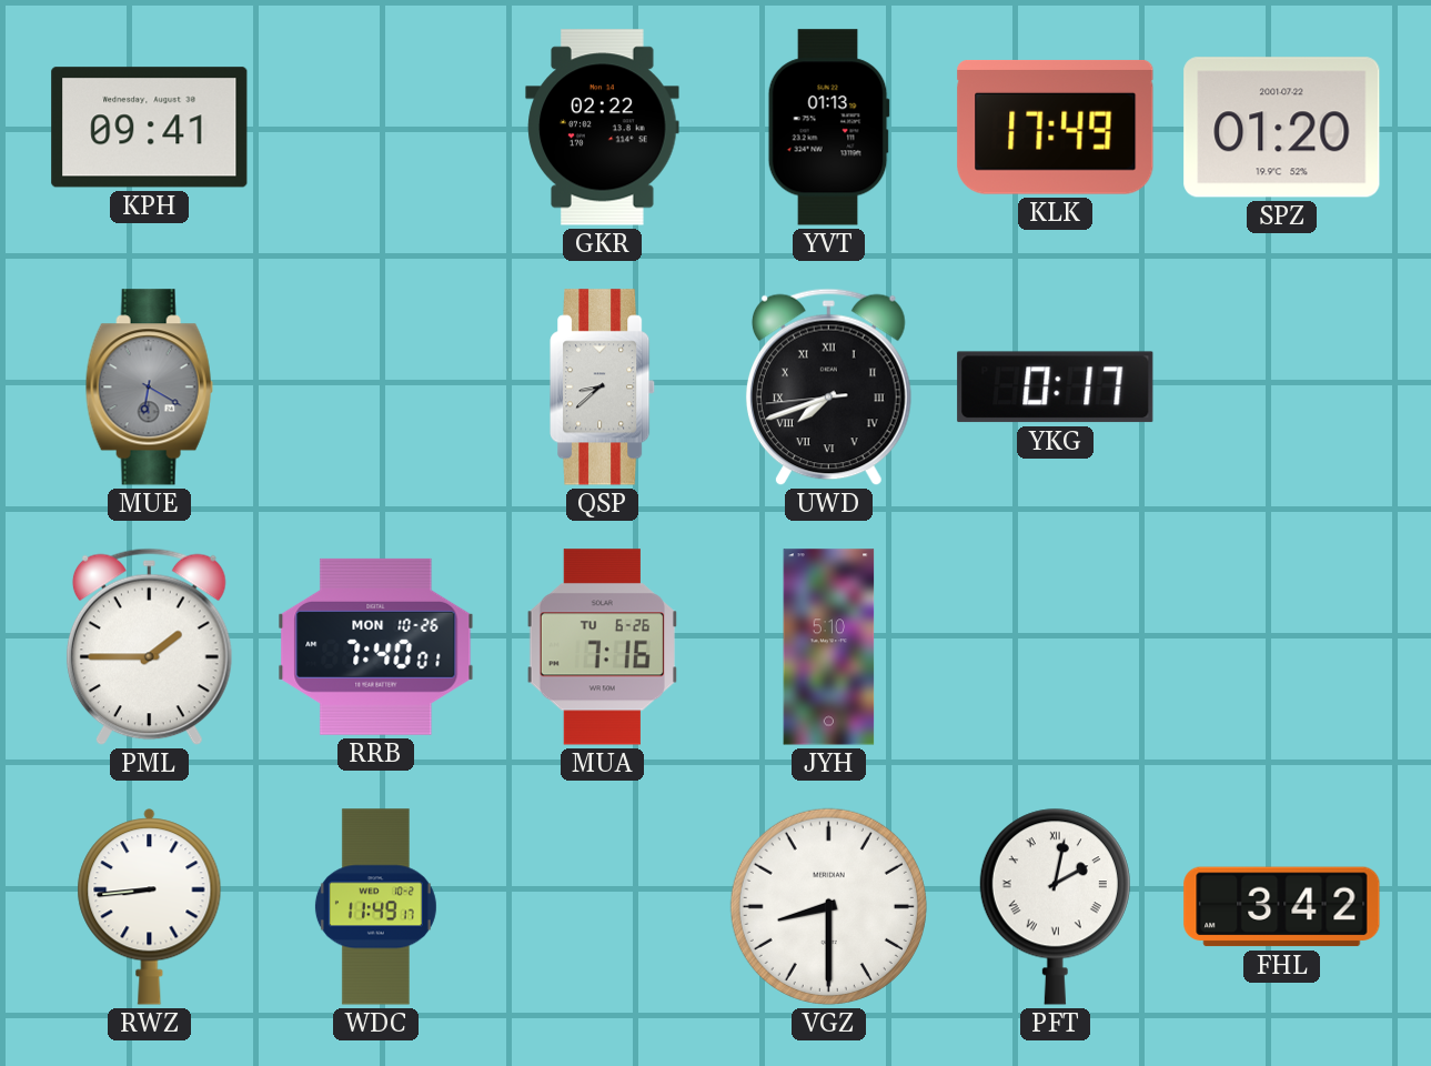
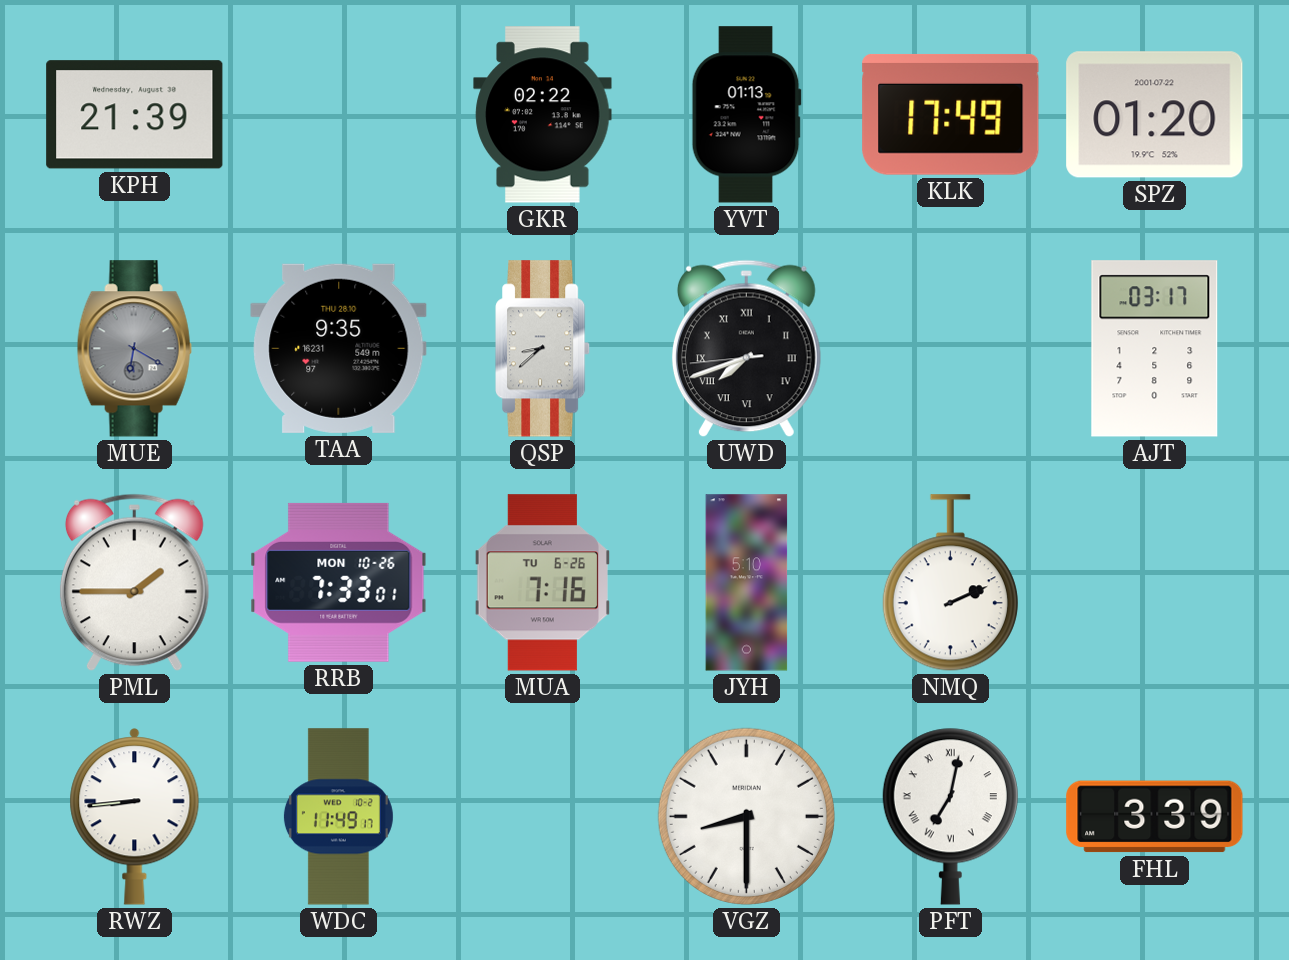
KPH: 09:41 -> 21:39 (135, 115)
TAA: none -> 9:35 (339, 348)
YKG: 0:17 -> none (1056, 388)
AJT: none -> 03:17 (1155, 349)
RRB: 7:40 -> 7:33 (339, 582)
NMQ: none -> 2:11 (950, 583)
PFT: 2:02 -> 7:02 (950, 816)
FHL: 3:42 -> 3:39 (1155, 817)
